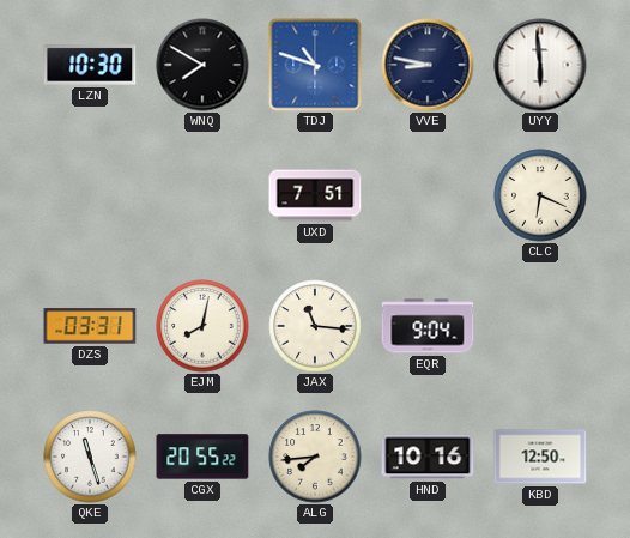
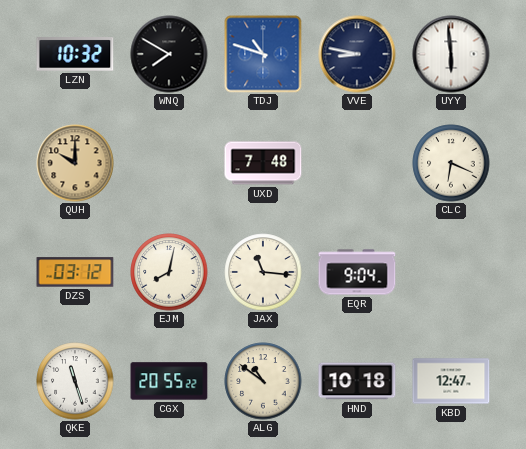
LZN: 10:30 -> 10:32 (75, 54)
QUH: none -> 10:00 (75, 163)
UXD: 7:51 -> 7:48 (263, 163)
DZS: 03:31 -> 03:12 (75, 272)
ALG: 7:44 -> 10:51 (263, 381)
HND: 10:16 -> 10:18 (357, 381)
KBD: 12:50 -> 12:47 (451, 381)
